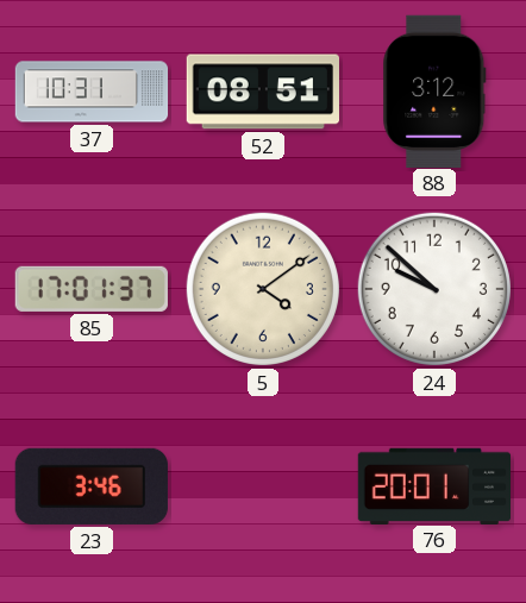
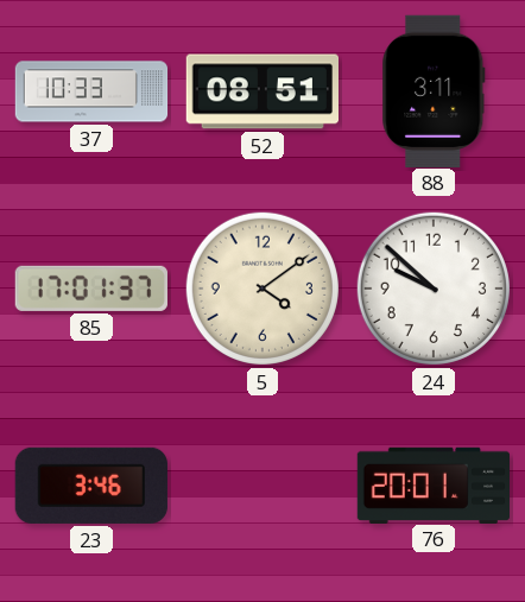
37: 10:31 -> 10:33 (91, 91)
88: 3:12 -> 3:11 (434, 90)
